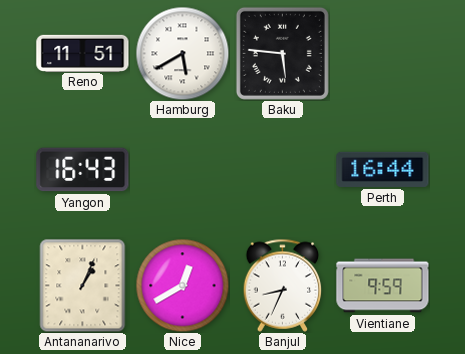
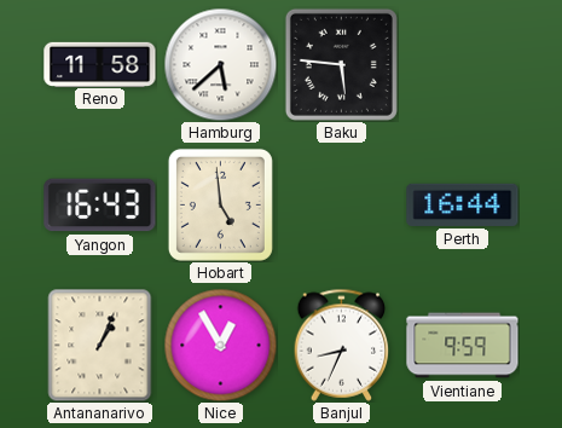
Reno: 11:51 -> 11:58 (100, 64)
Hamburg: 5:40 -> 5:38 (220, 64)
Hobart: none -> 4:59 (220, 204)
Nice: 12:40 -> 12:55 (220, 345)
